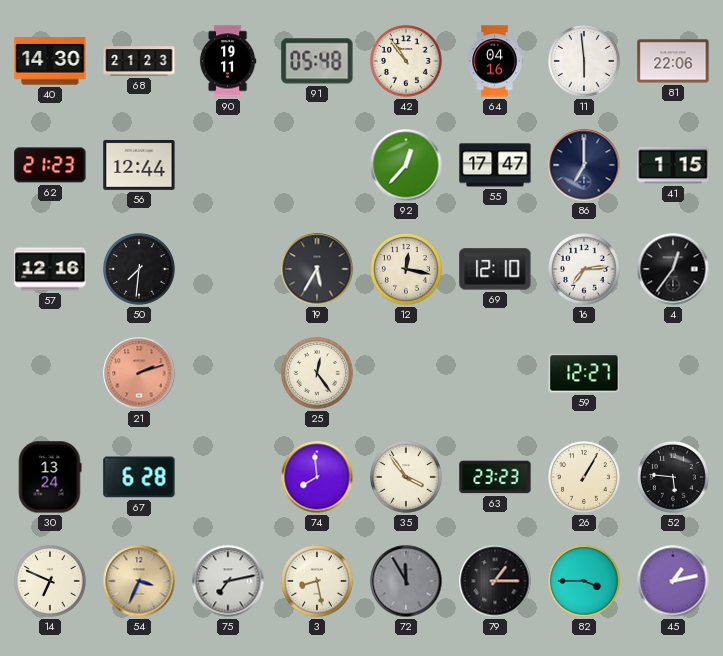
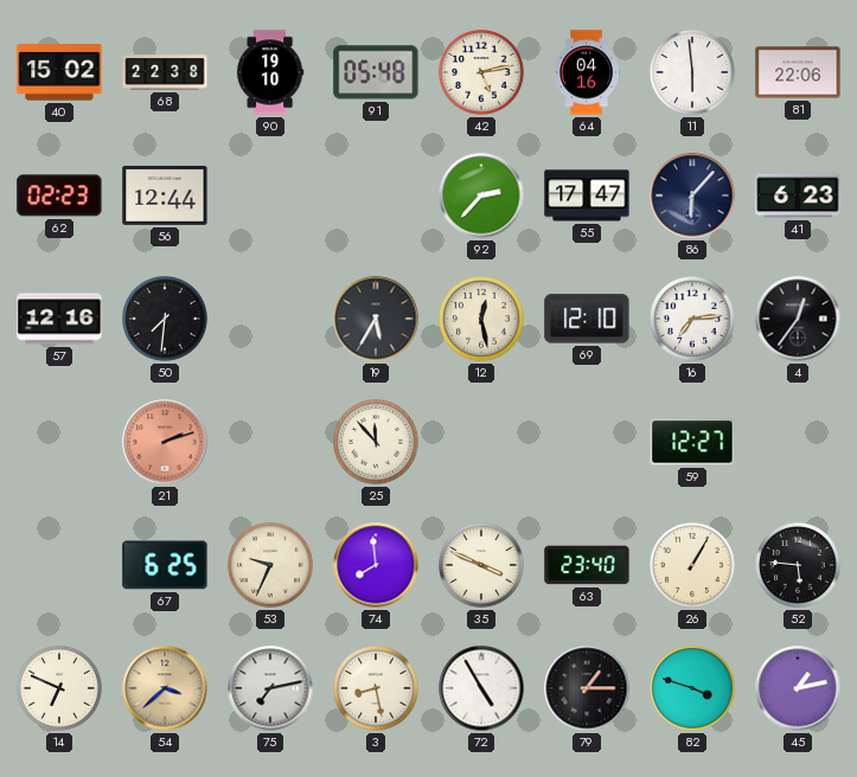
40: 14:30 -> 15:02 (59, 72)
68: 21:23 -> 22:38 (165, 72)
90: 19:11 -> 19:10 (270, 72)
42: 10:54 -> 5:13 (482, 73)
62: 21:23 -> 02:23 (59, 195)
92: 12:37 -> 2:37 (481, 195)
86: 7:00 -> 6:07 (692, 195)
41: 1:15 -> 6:23 (798, 195)
12: 12:17 -> 12:28 (482, 320)
25: 12:24 -> 11:53 (377, 443)
30: 13:24 -> none (50, 477)
67: 6:28 -> 6:25 (165, 565)
53: none -> 9:34 (271, 566)
35: 3:54 -> 3:49 (482, 566)
63: 23:23 -> 23:40 (587, 565)
54: 3:34 -> 3:38 (165, 688)
72: 11:55 -> 4:55 (481, 688)
72 dial: grey -> white (481, 688)
82: 3:45 -> 3:48 (693, 689)
